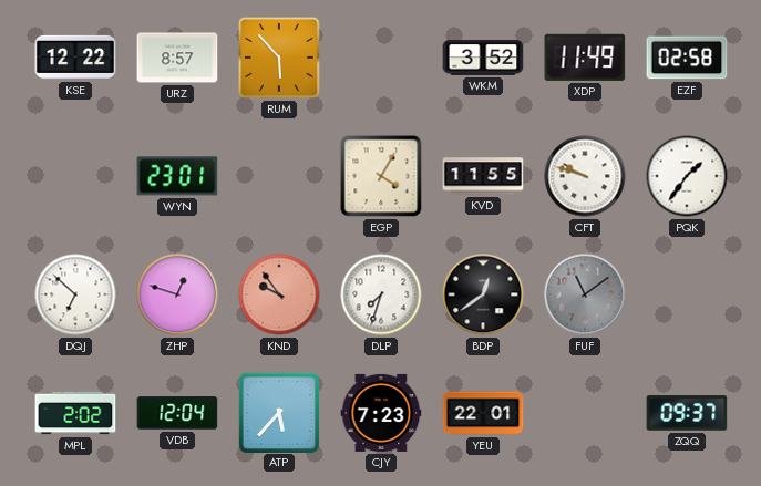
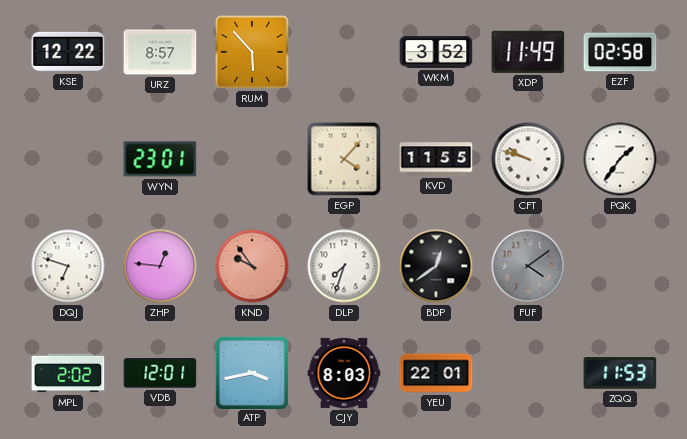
EGP: 4:05 -> 4:07 (344, 159)
DQJ: 6:52 -> 6:48 (68, 266)
ZHP: 12:48 -> 12:46 (160, 266)
FUF: 11:09 -> 4:09 (528, 266)
VDB: 12:04 -> 12:01 (160, 373)
ATP: 5:37 -> 3:43 (251, 372)
CJY: 7:23 -> 8:03 (344, 373)
ZQQ: 09:37 -> 11:53 (620, 373)
